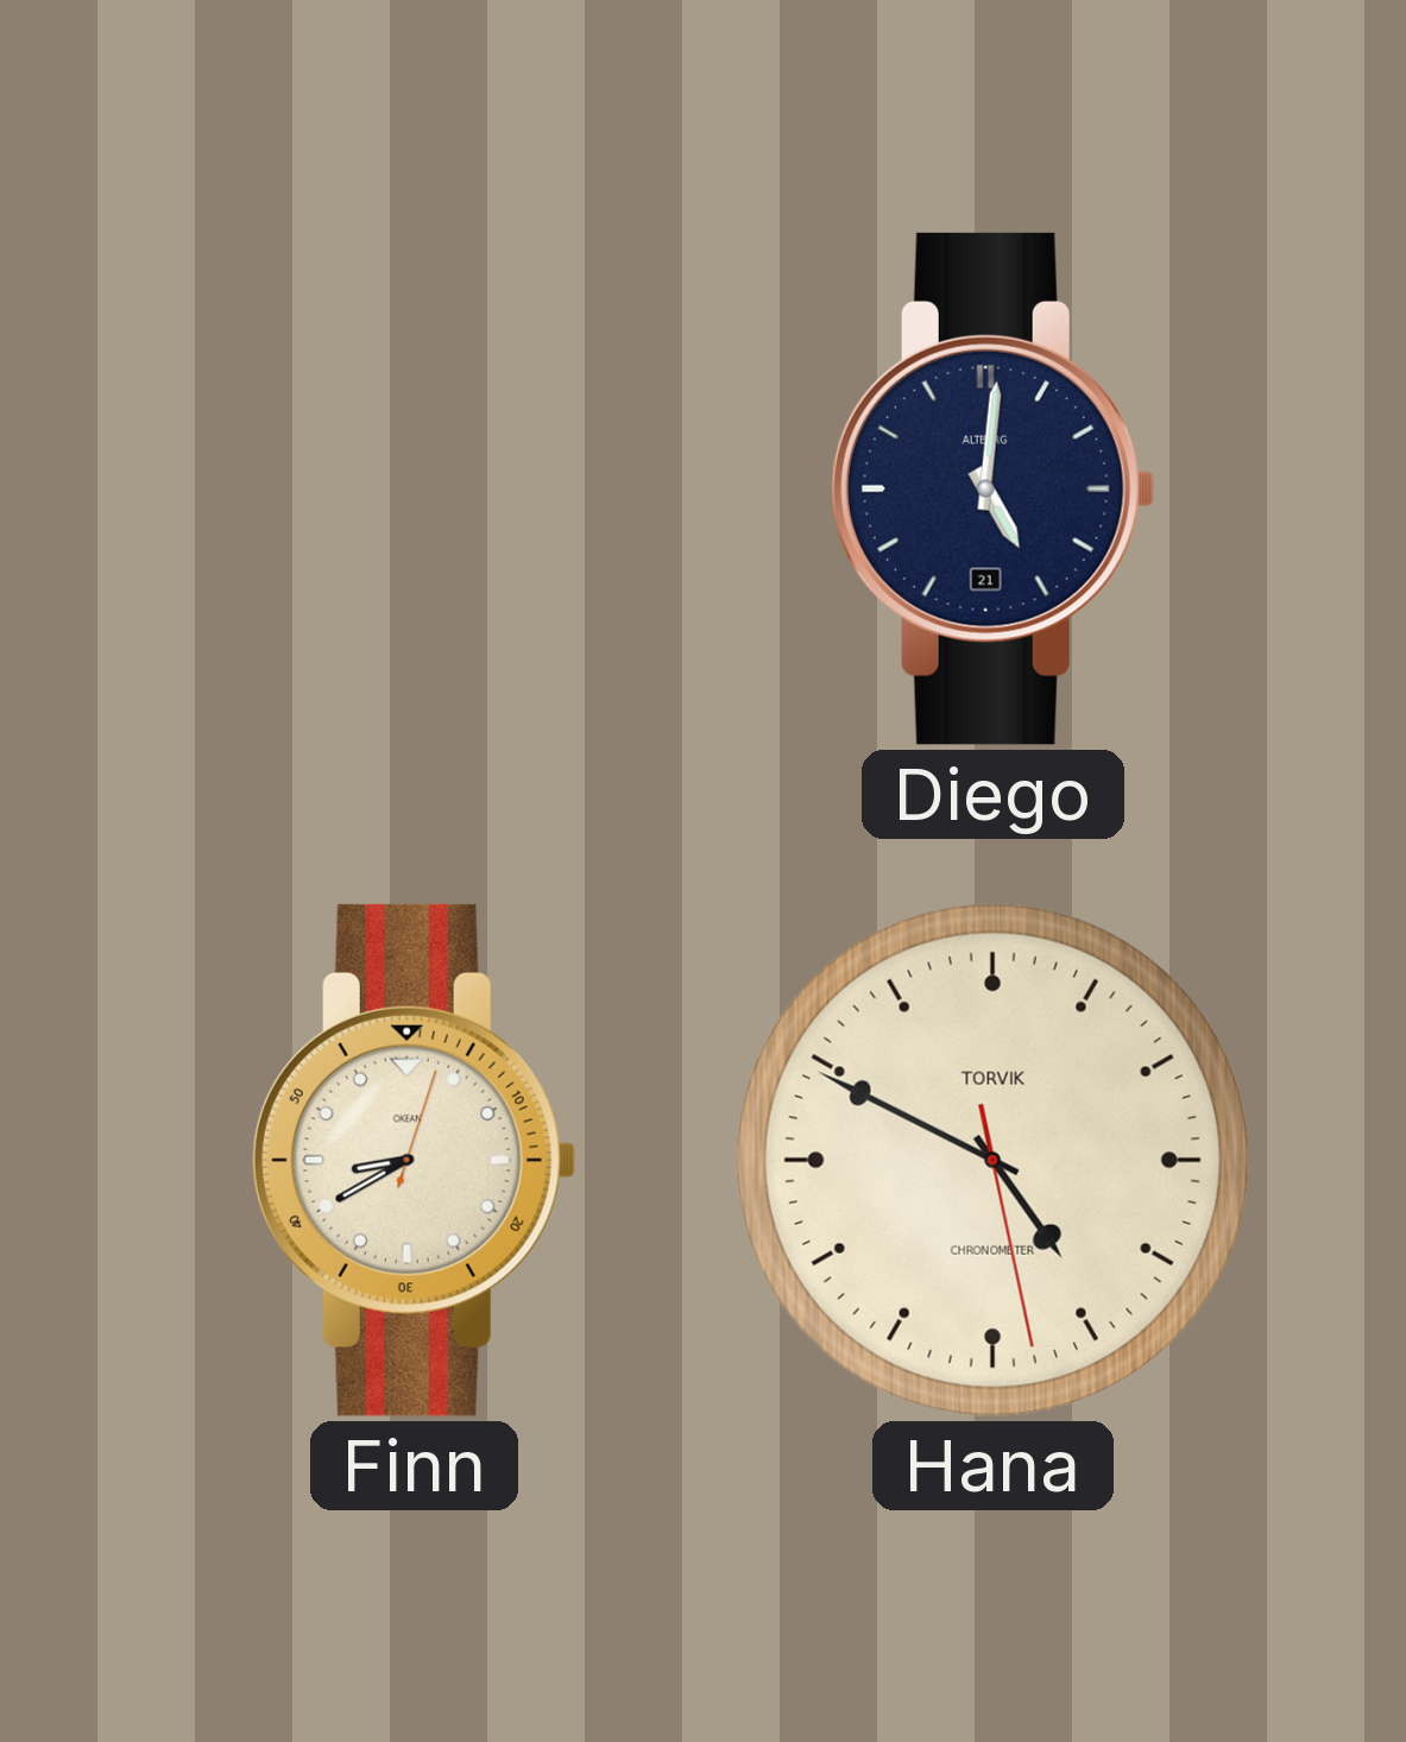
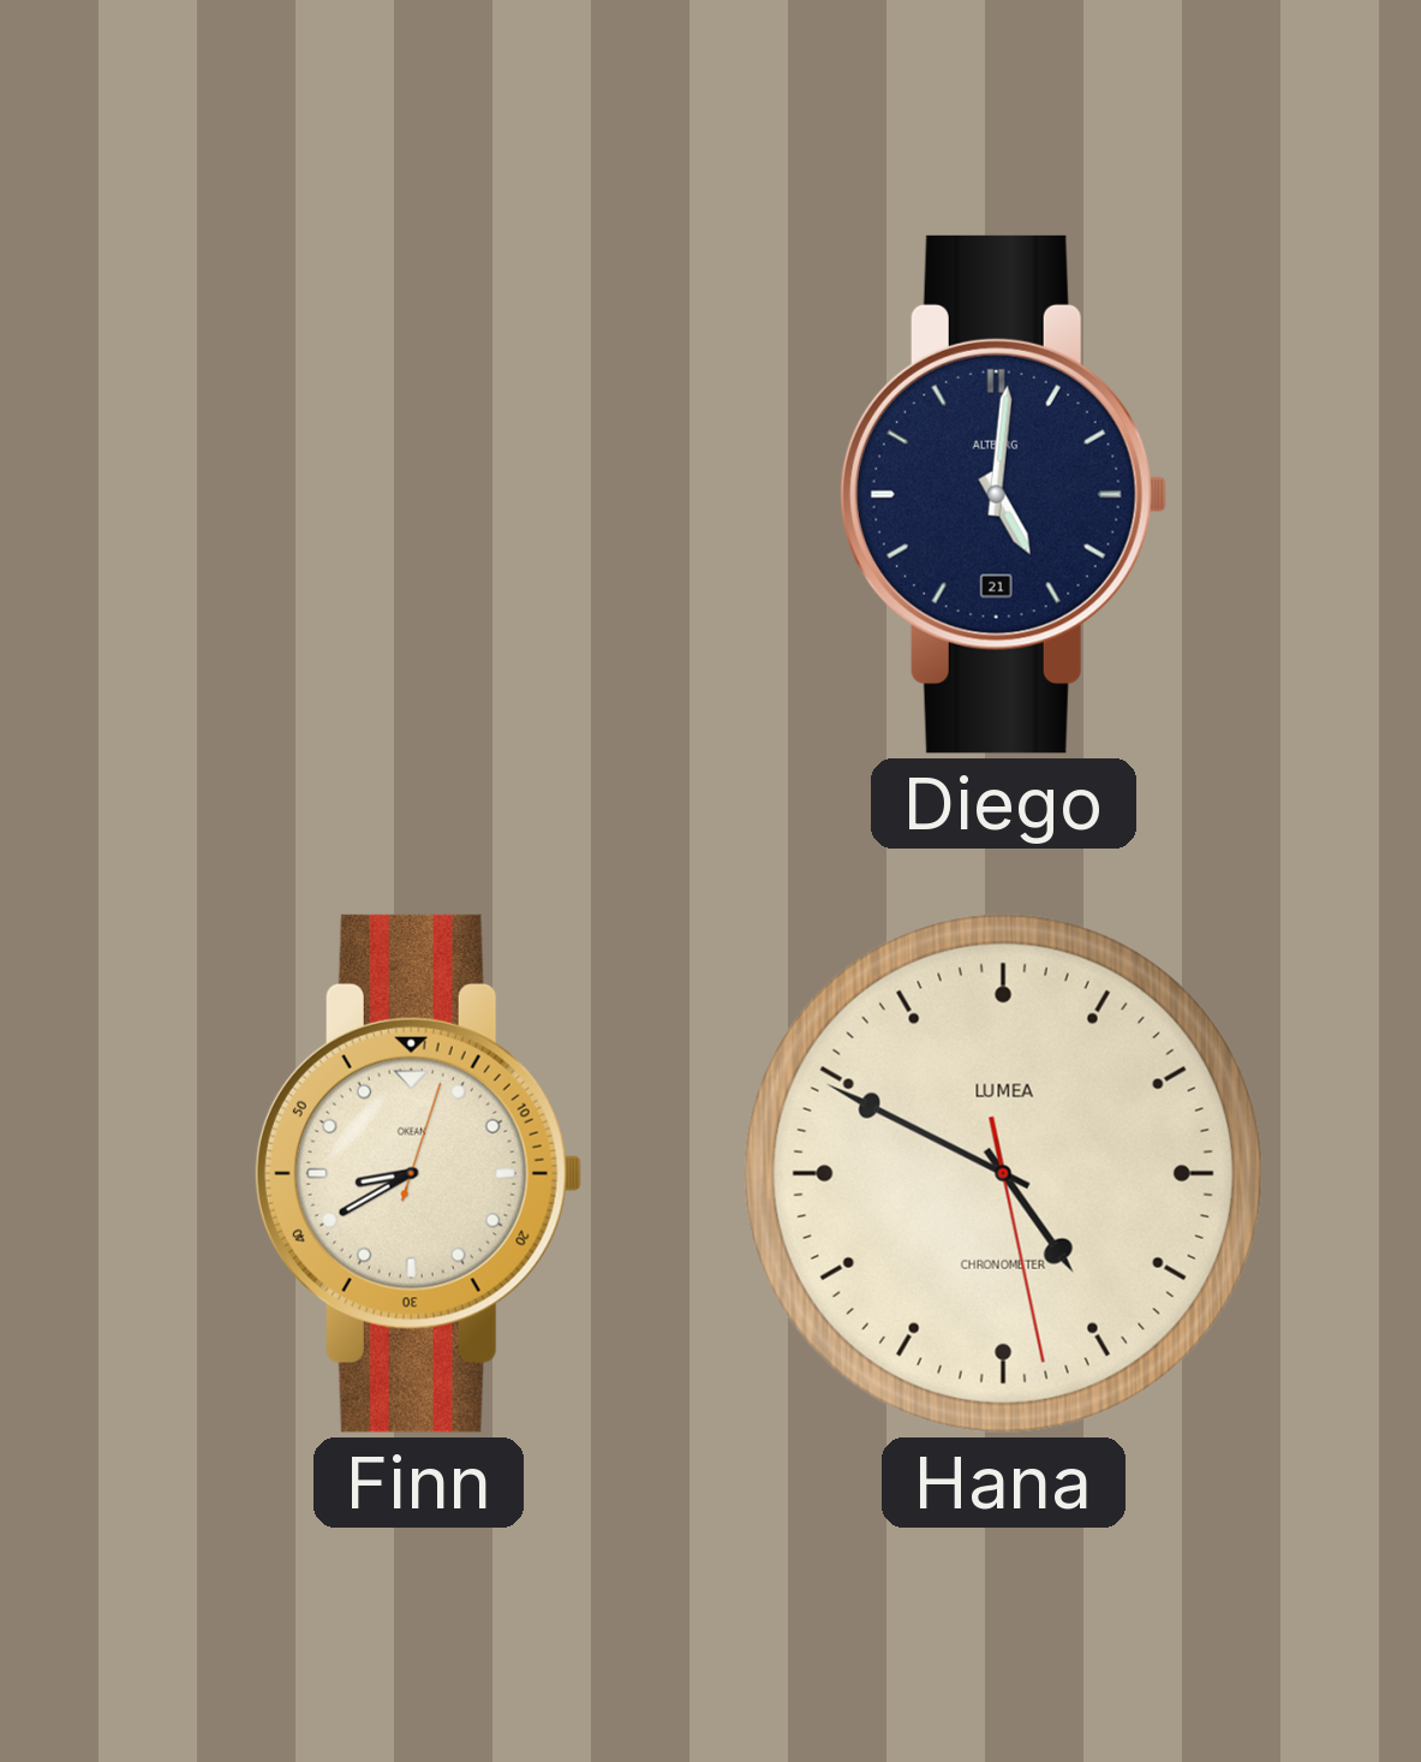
Hana brand: TORVIK -> LUMEA (1003, 1173)
